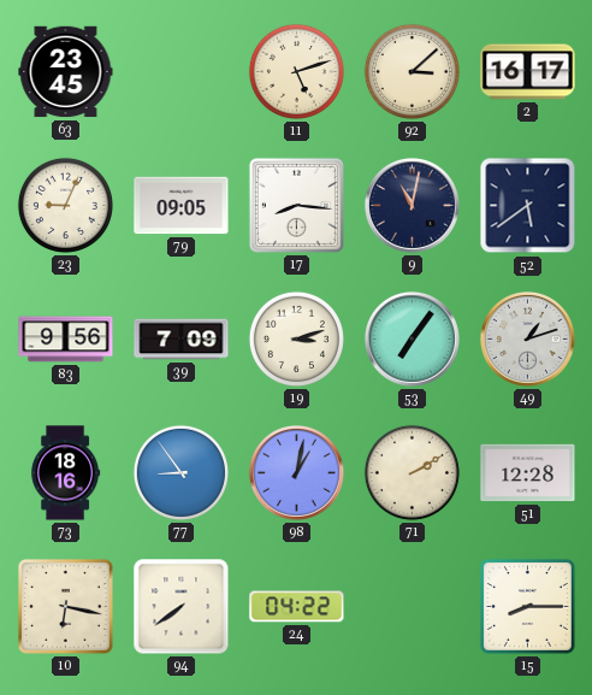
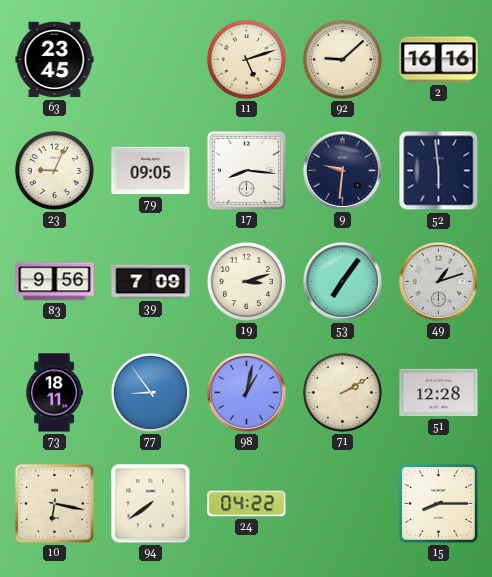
92: 3:08 -> 9:08 (342, 59)
2: 16:17 -> 16:16 (439, 60)
9: 11:02 -> 9:31 (342, 170)
52: 5:39 -> 5:59 (439, 171)
73: 18:16 -> 18:11 (55, 393)
